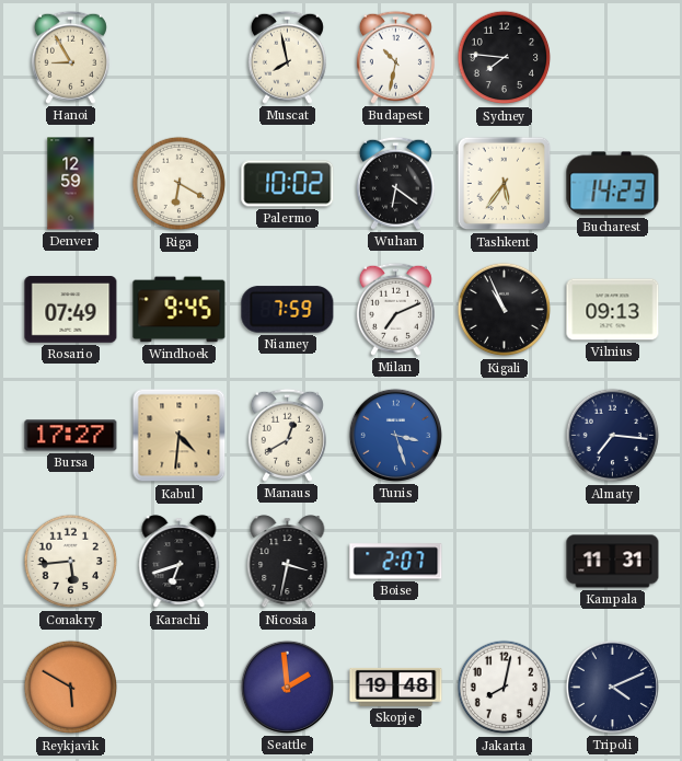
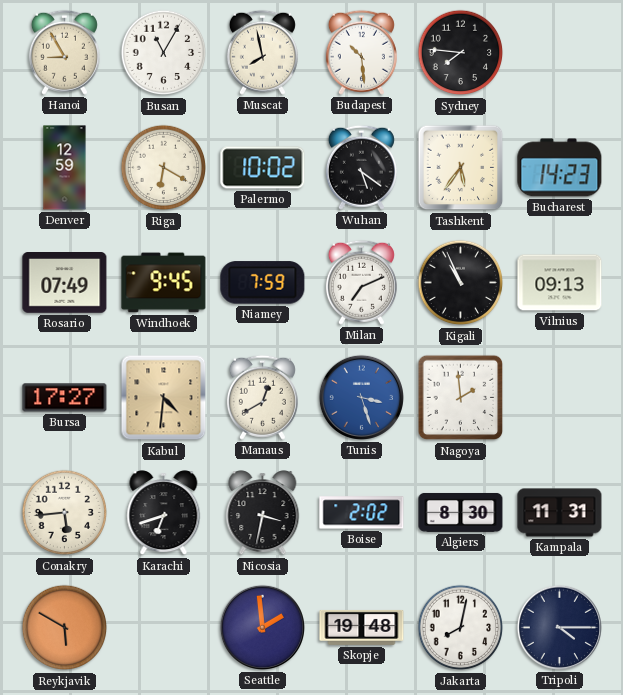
Busan: none -> 11:05 (164, 53)
Budapest: 10:32 -> 10:29 (361, 52)
Wuhan: 6:21 -> 5:21 (361, 167)
Nagoya: none -> 1:59 (461, 398)
Almaty: 7:16 -> none (613, 436)
Boise: 2:07 -> 2:02 (362, 513)
Algiers: none -> 8:30 (461, 512)
Tripoli: 4:11 -> 4:15 (559, 627)
